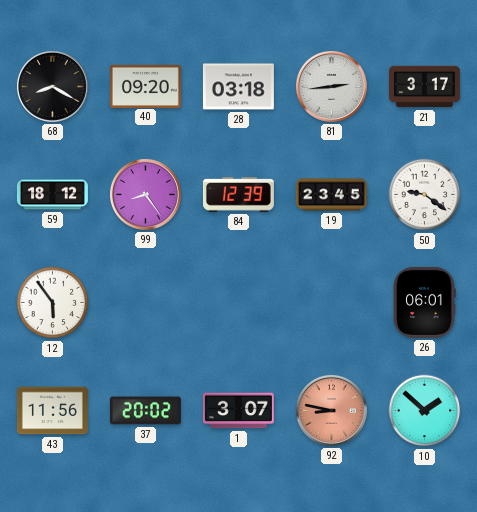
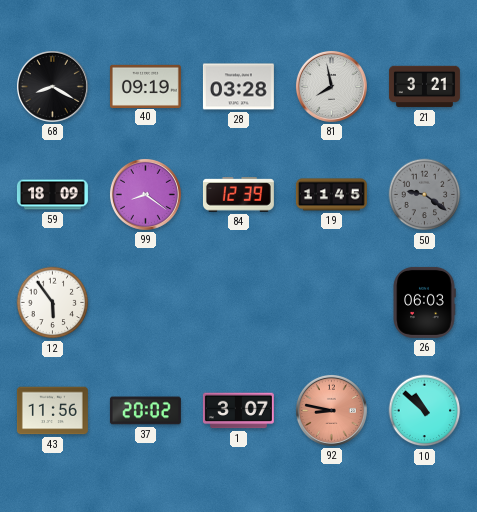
40: 09:20 -> 09:19 (145, 86)
28: 03:18 -> 03:28 (238, 87)
81: 2:44 -> 7:58 (331, 86)
21: 3:17 -> 3:21 (424, 87)
59: 18:12 -> 18:09 (52, 195)
99: 8:24 -> 8:21 (145, 194)
19: 23:45 -> 11:45 (331, 195)
50 dial: white -> grey (425, 195)
26: 06:01 -> 06:03 (424, 302)
10: 1:52 -> 10:52 (425, 411)
